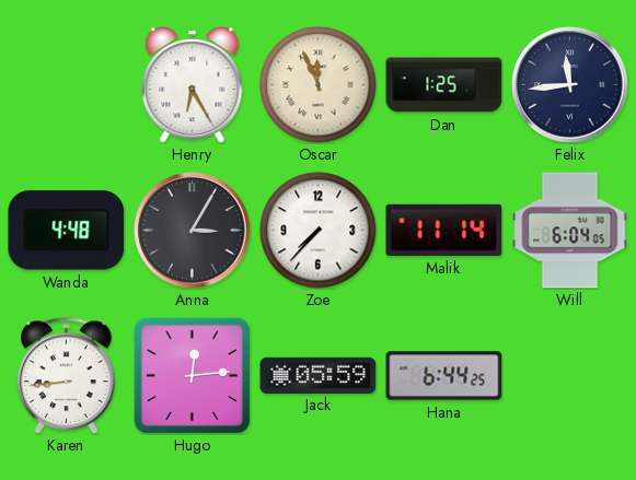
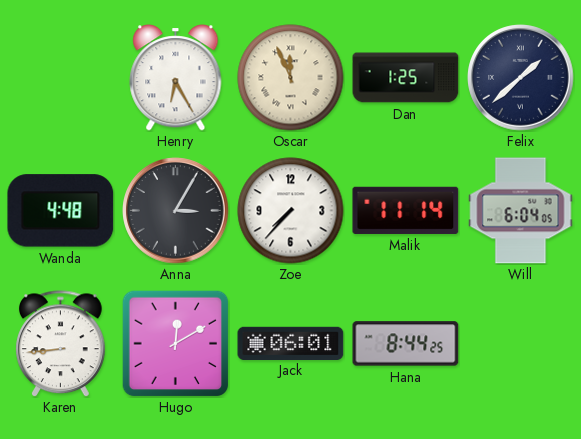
Felix: 11:44 -> 1:38 (521, 78)
Hugo: 12:14 -> 12:10 (175, 343)
Jack: 05:59 -> 06:01 (291, 343)
Hana: 6:44 -> 8:44 (406, 344)
